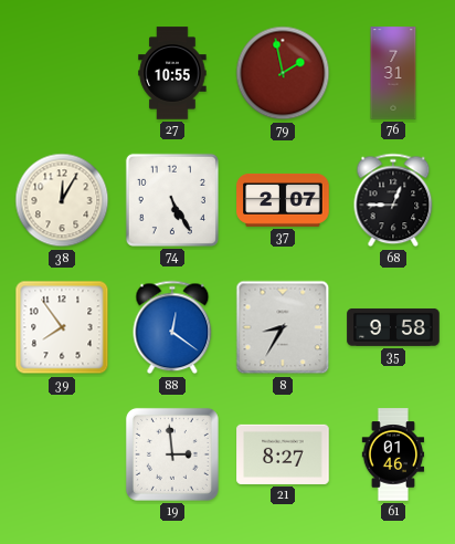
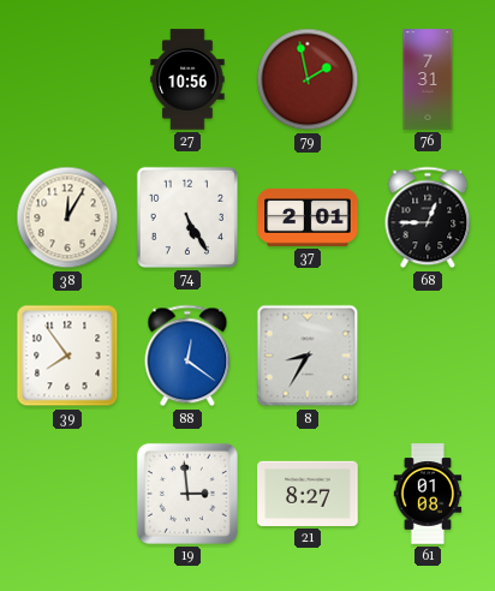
27: 10:55 -> 10:56 (187, 79)
37: 2:07 -> 2:01 (308, 217)
35: 9:58 -> none (393, 327)
61: 01:46 -> 01:08 (428, 494)
